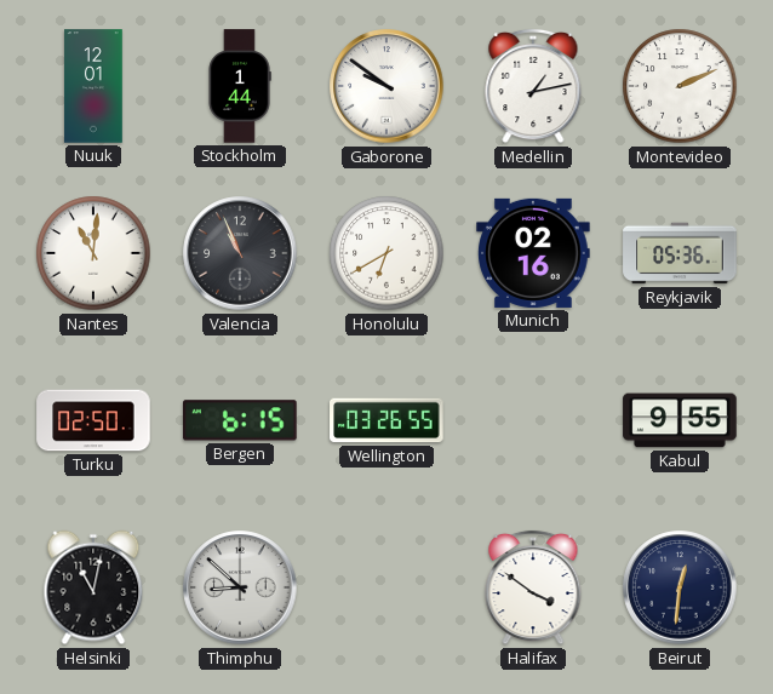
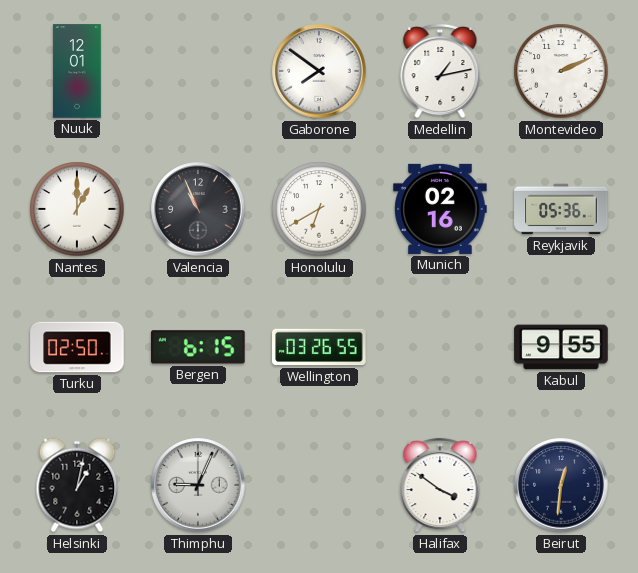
Stockholm: 1:44 -> none (240, 86)
Gaborone: 9:51 -> 7:51 (319, 71)
Nantes: 11:01 -> 1:00 (77, 209)
Helsinki: 11:02 -> 1:02 (77, 485)
Thimphu: 8:52 -> 9:04 (198, 485)
